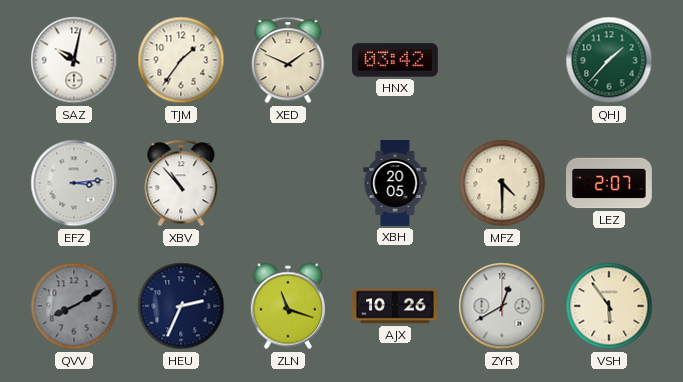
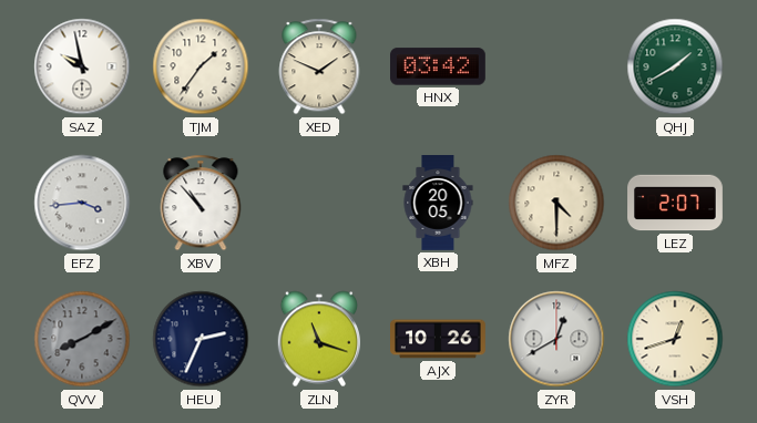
SAZ: 10:02 -> 9:58 (82, 66)
QHJ: 1:37 -> 1:40 (675, 66)
EFZ: 3:14 -> 3:44 (82, 203)
VSH: 5:54 -> 12:42 (675, 339)
